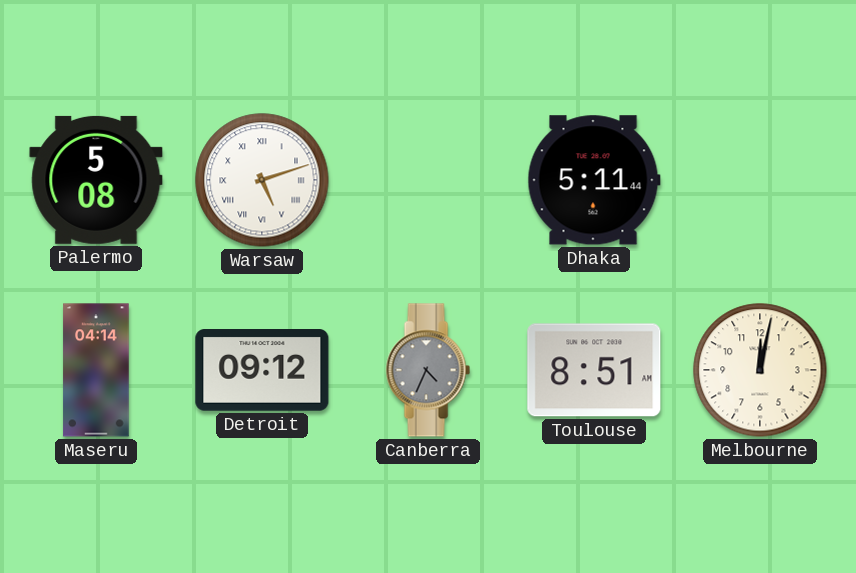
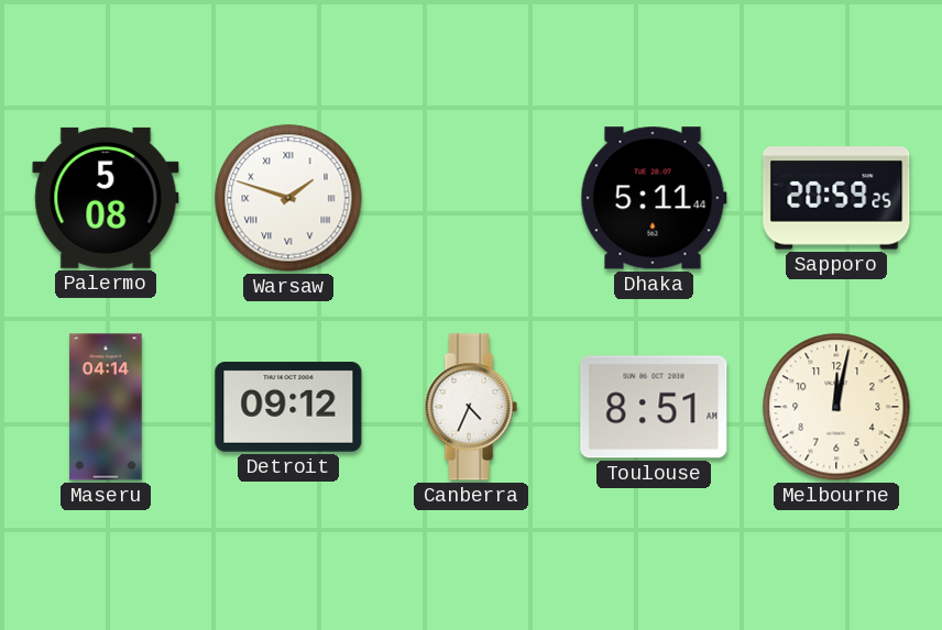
Warsaw: 5:12 -> 1:48 (288, 198)
Sapporo: none -> 20:59 (836, 198)
Canberra dial: grey -> white (471, 407)
